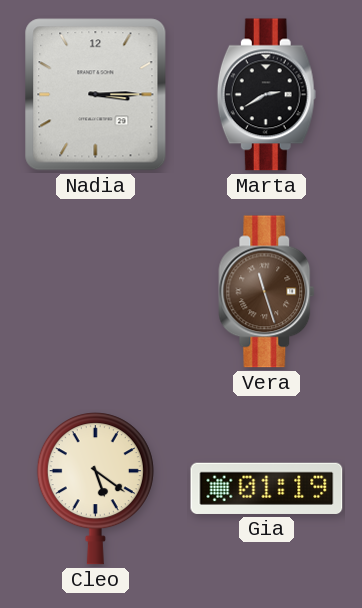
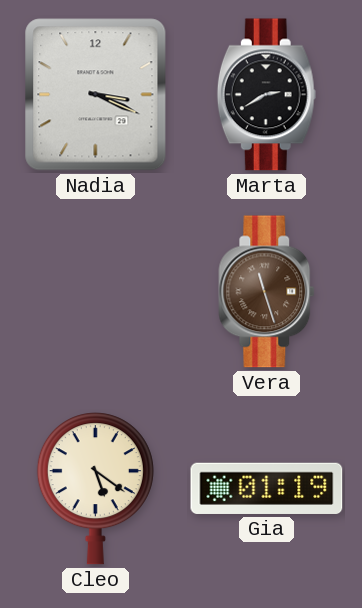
Nadia: 3:15 -> 3:19 (96, 95)
